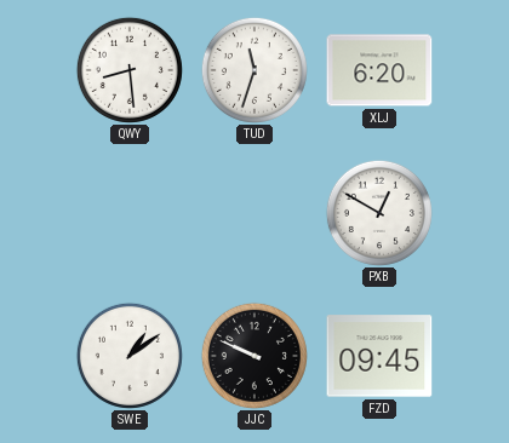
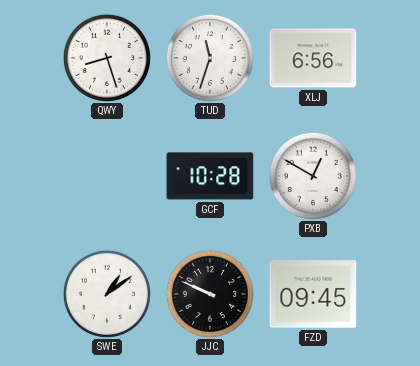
QWY: 8:29 -> 8:27 (107, 58)
XLJ: 6:20 -> 6:56 (313, 58)
GCF: none -> 10:28 (210, 176)
